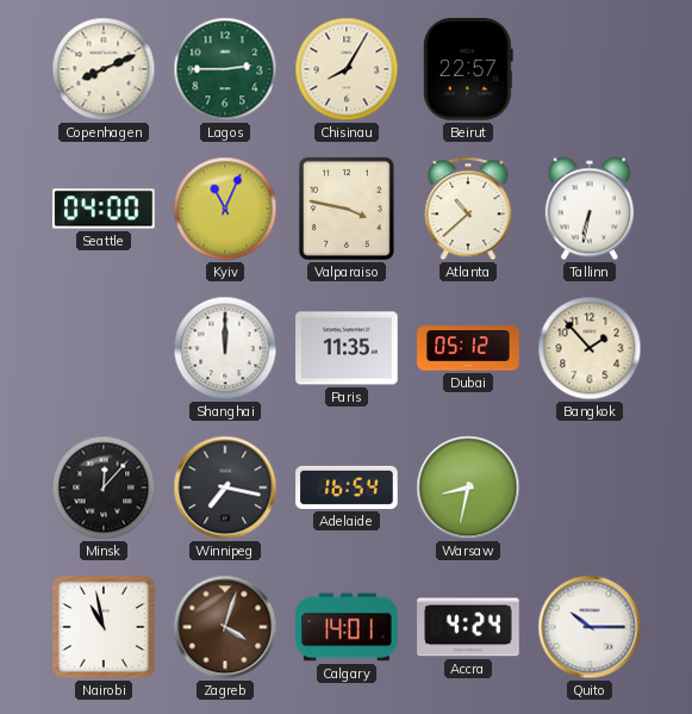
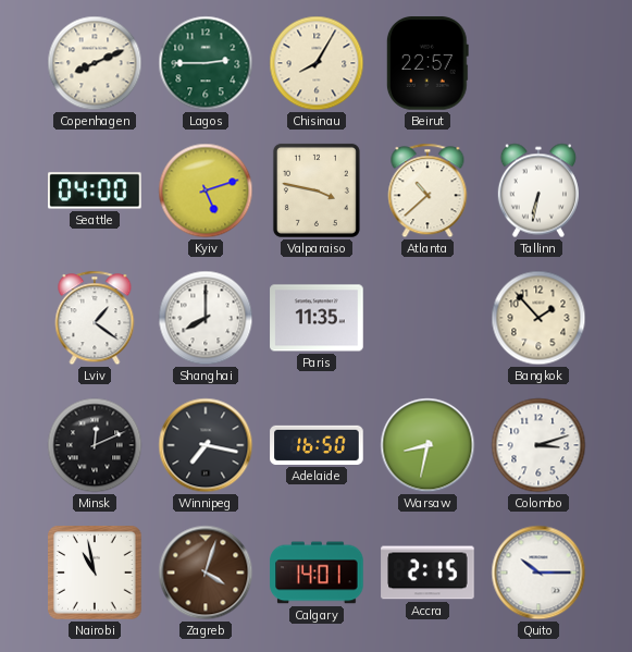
Kyiv: 11:04 -> 5:12 (206, 190)
Lviv: none -> 1:21 (95, 318)
Shanghai: 12:00 -> 8:00 (206, 318)
Dubai: 05:12 -> none (468, 348)
Minsk: 12:07 -> 12:11 (95, 445)
Adelaide: 16:54 -> 16:50 (317, 445)
Colombo: none -> 3:12 (538, 445)
Accra: 4:24 -> 2:15 (427, 573)
